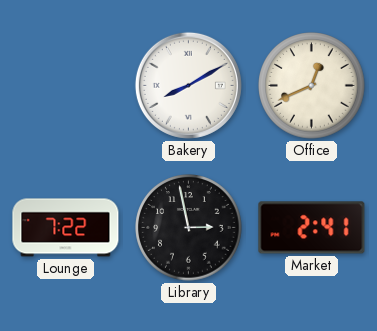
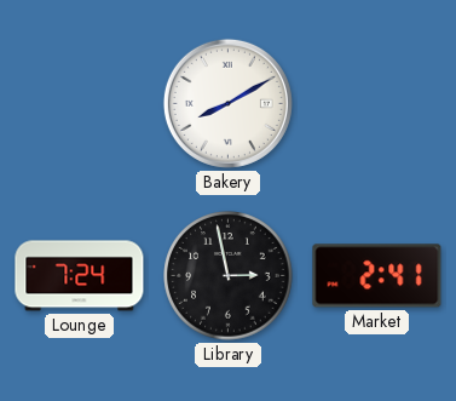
Office: 12:41 -> none (312, 86)
Lounge: 7:22 -> 7:24 (80, 276)
